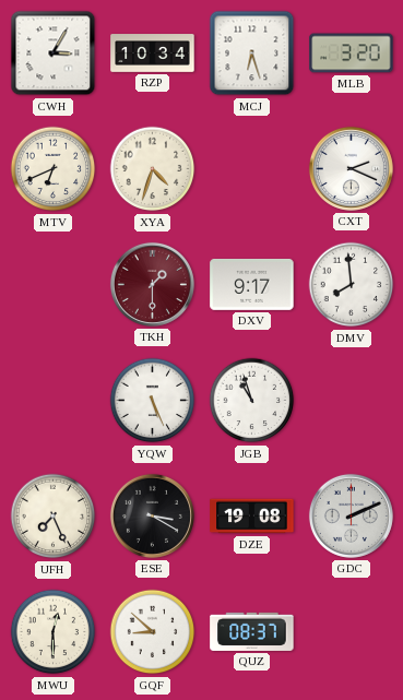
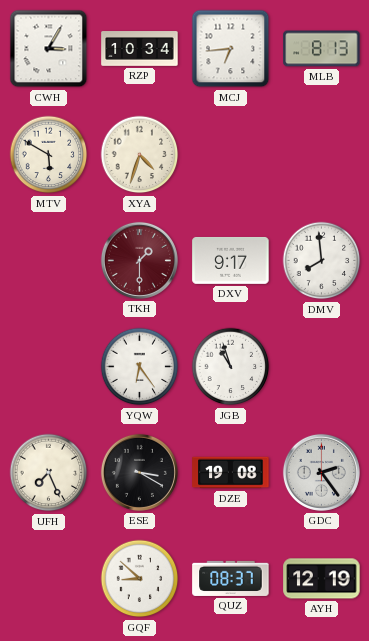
MCJ: 6:27 -> 6:44 (231, 49)
MLB: 3:20 -> 8:13 (322, 49)
MTV: 6:41 -> 5:50 (49, 155)
CXT: 2:19 -> none (351, 168)
YQW: 5:26 -> 6:24 (140, 367)
GDC: 2:11 -> 2:24 (321, 472)
MWU: 12:30 -> none (54, 632)
AYH: none -> 12:19 (322, 579)
